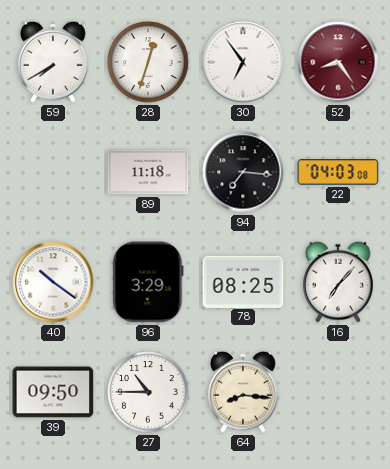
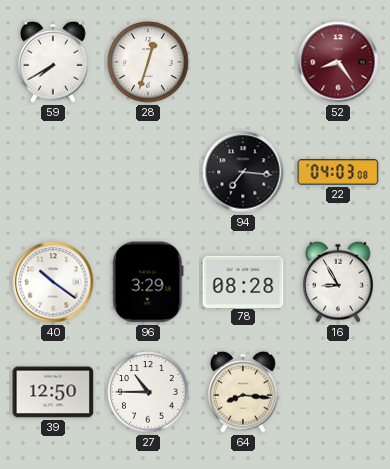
30: 6:54 -> none (243, 62)
89: 11:18 -> none (148, 172)
78: 08:25 -> 08:28 (243, 281)
16: 7:07 -> 8:55 (338, 282)
39: 09:50 -> 12:50 (53, 392)
